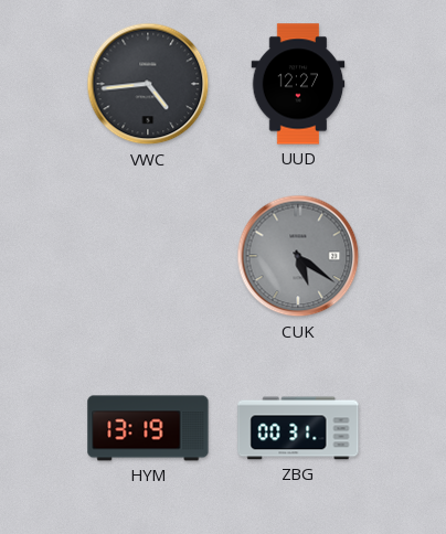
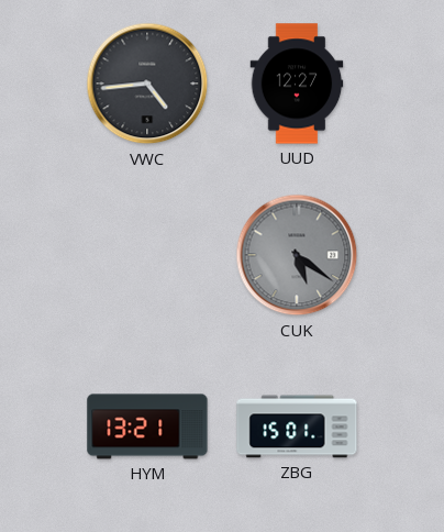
HYM: 13:19 -> 13:21 (147, 426)
ZBG: 00:31 -> 15:01 (297, 426)
